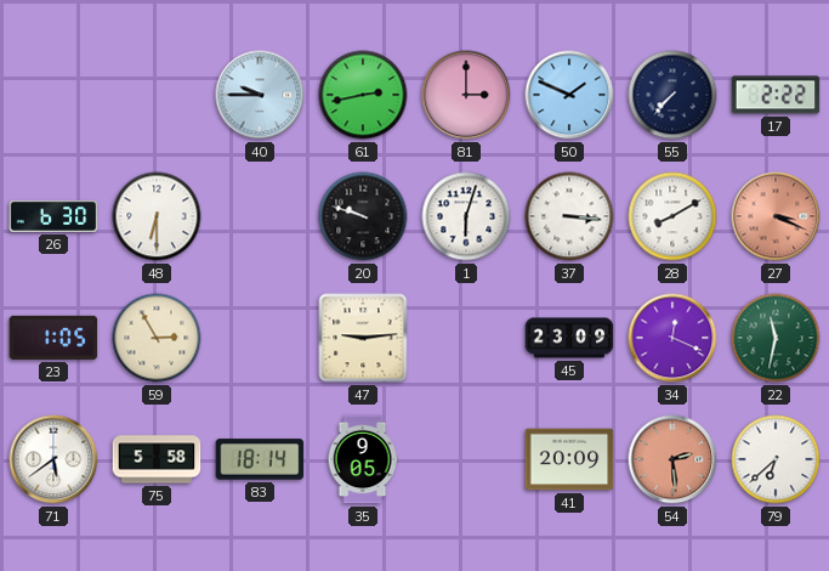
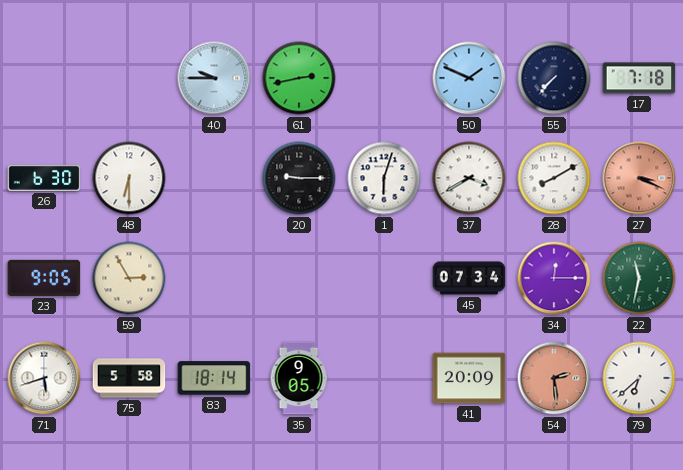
81: 3:00 -> none (466, 95)
17: 2:22 -> 7:18 (639, 78)
20: 9:48 -> 9:15 (299, 178)
37: 3:16 -> 3:40 (469, 178)
23: 1:05 -> 9:05 (44, 278)
47: 9:14 -> none (363, 338)
45: 23:09 -> 07:34 (469, 278)
34: 12:19 -> 12:15 (554, 278)
71: 5:39 -> 5:42 (44, 378)
